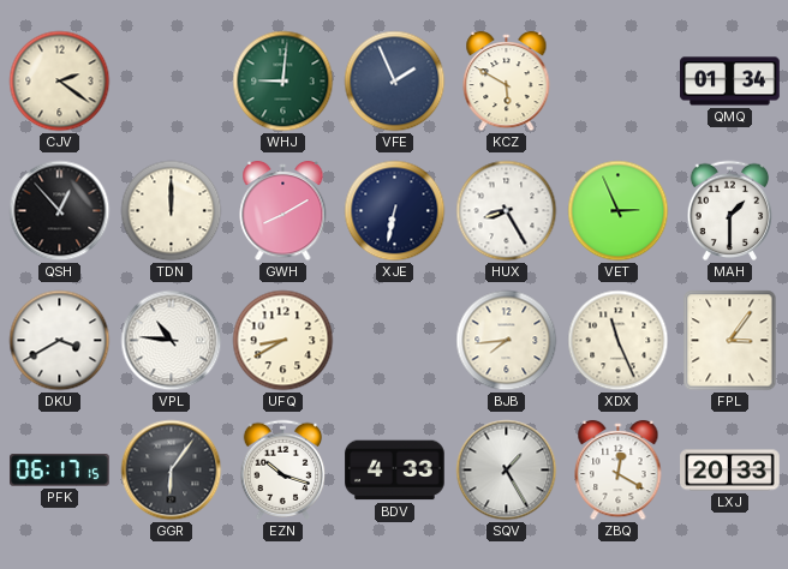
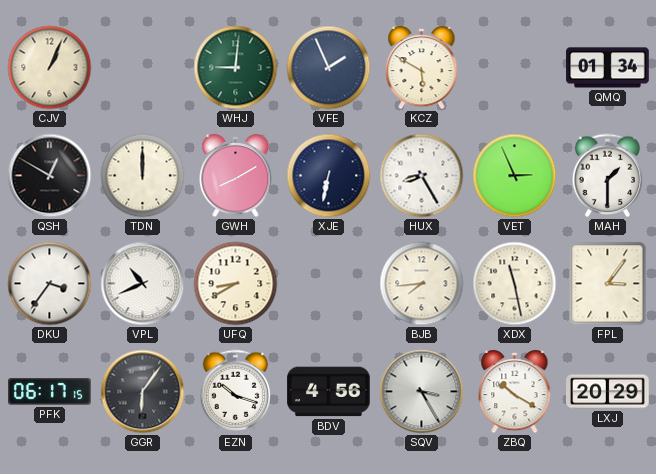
CJV: 2:21 -> 1:04 (50, 68)
QSH: 12:53 -> 12:50 (50, 176)
DKU: 3:40 -> 3:36 (50, 284)
VPL: 10:46 -> 10:41 (143, 284)
XDX: 11:26 -> 11:28 (515, 284)
BDV: 4:33 -> 4:56 (329, 392)
SQV: 1:25 -> 3:25 (422, 392)
ZBQ: 12:20 -> 10:20 (515, 392)
LXJ: 20:33 -> 20:29 (608, 392)
